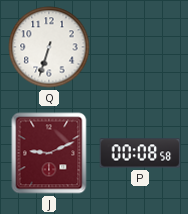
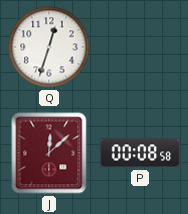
Q: 6:33 -> 12:33 (49, 47)
J: 9:11 -> 12:08 (49, 153)
